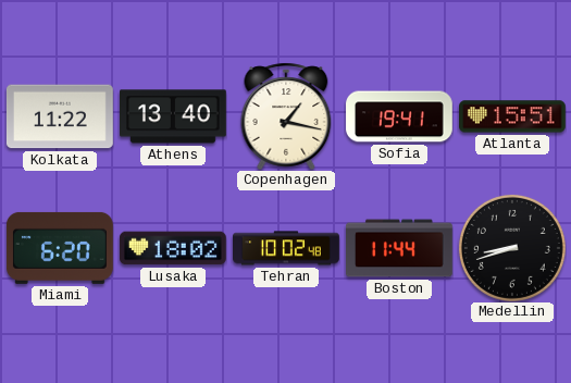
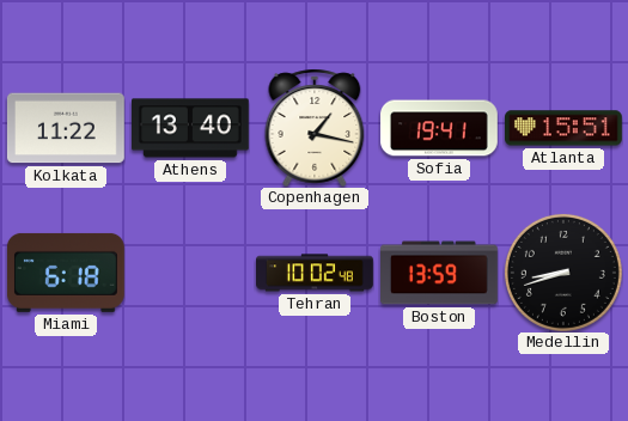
Miami: 6:20 -> 6:18 (66, 273)
Lusaka: 18:02 -> none (173, 248)
Boston: 11:44 -> 13:59 (440, 273)
